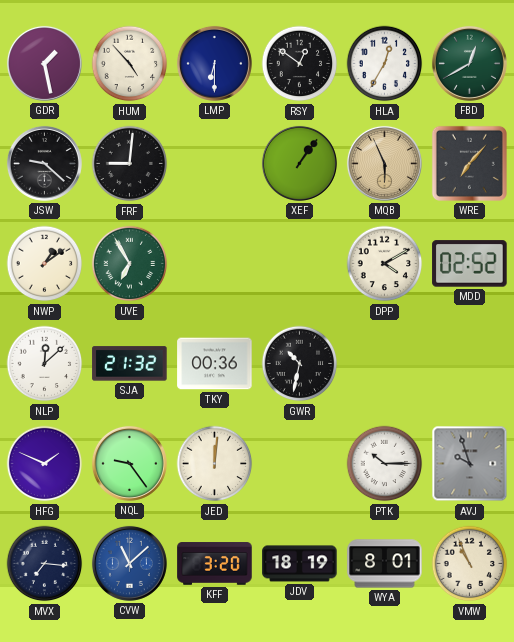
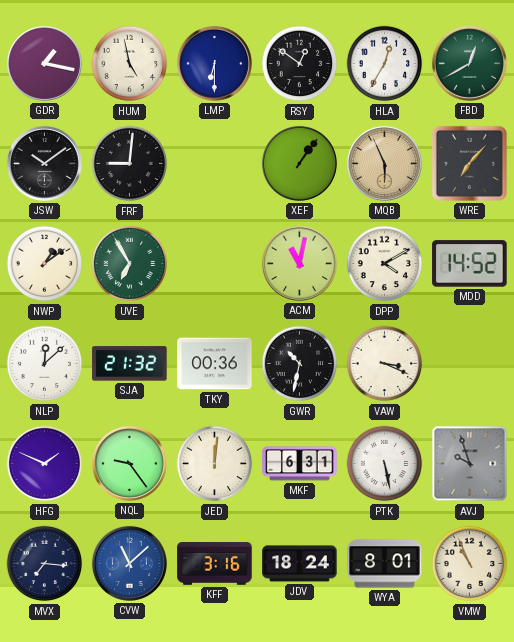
GDR: 1:28 -> 1:17 (44, 63)
HUM: 4:53 -> 4:58 (130, 64)
JSW: 9:22 -> 10:09 (44, 163)
ACM: none -> 11:02 (299, 263)
MDD: 02:52 -> 14:52 (470, 264)
VAW: none -> 3:19 (385, 364)
MKF: none -> 6:31 (300, 464)
PTK: 10:15 -> 5:28 (385, 464)
KFF: 3:20 -> 3:16 (215, 564)
JDV: 18:19 -> 18:24 (300, 564)
